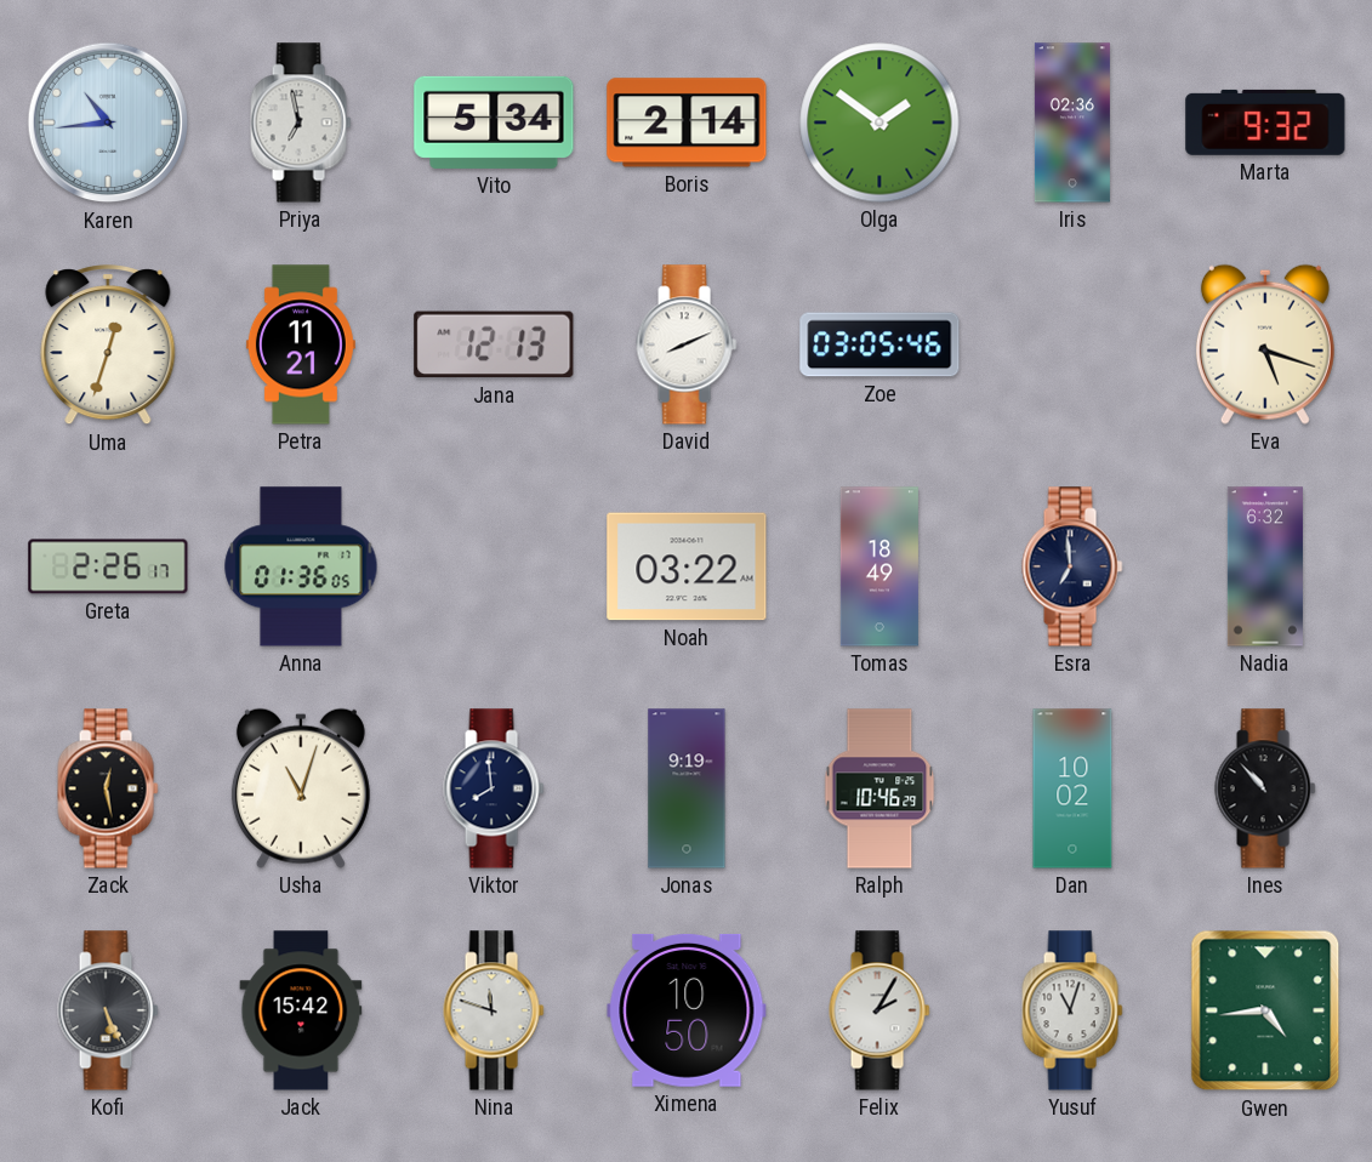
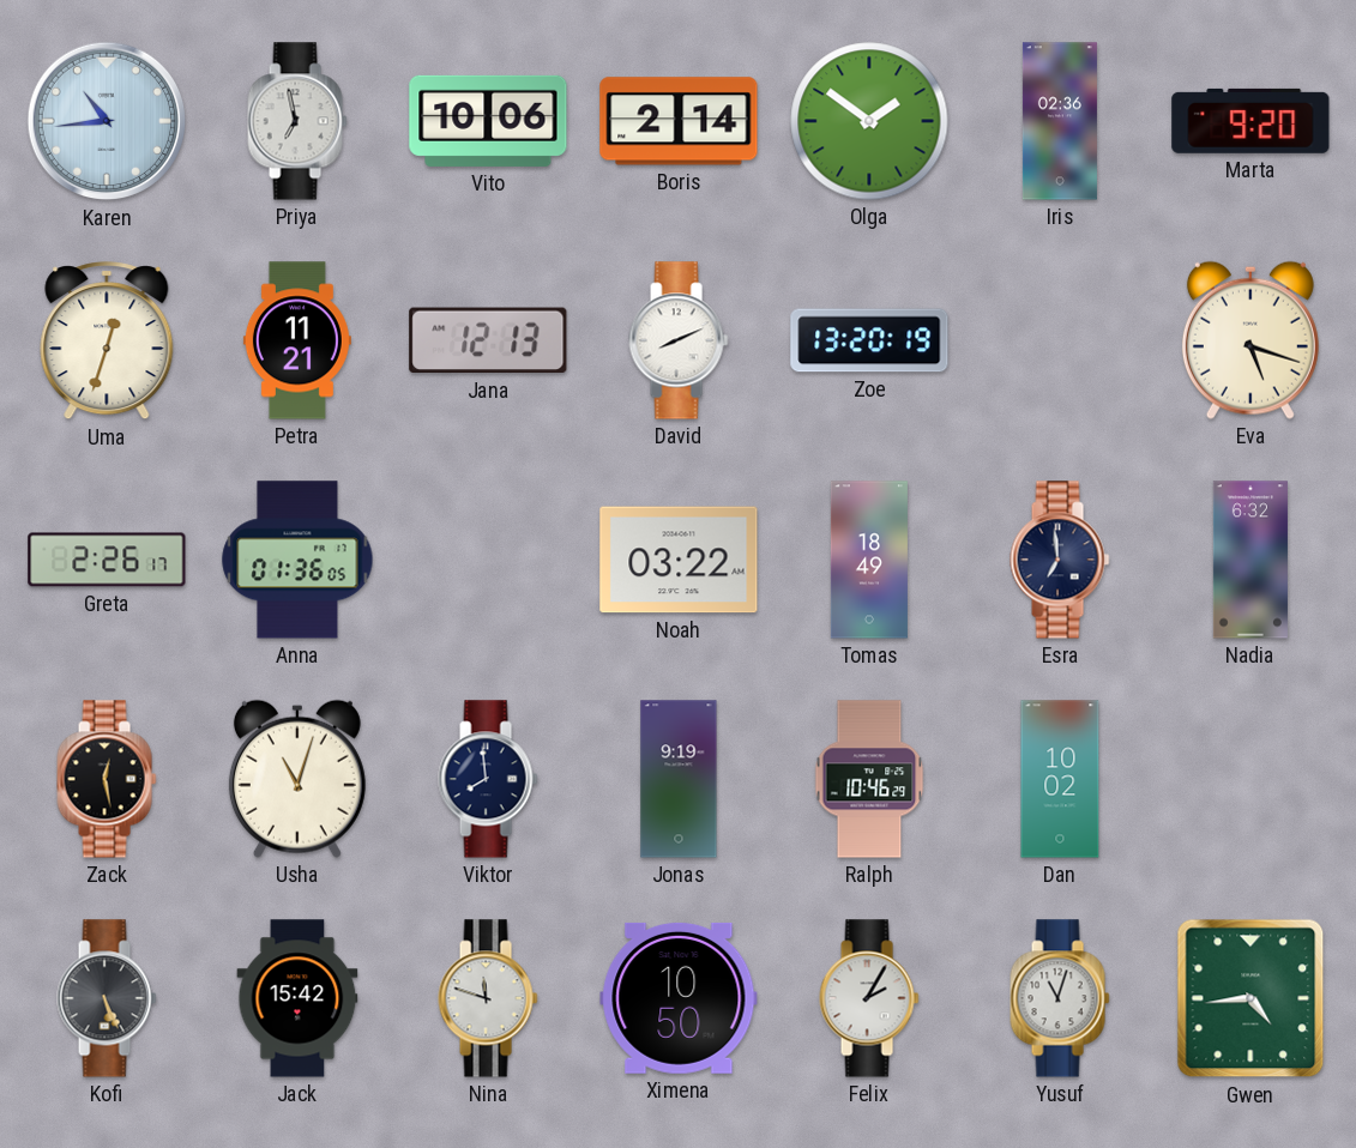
Vito: 5:34 -> 10:06 (488, 121)
Marta: 9:32 -> 9:20 (1250, 121)
Zoe: 03:05 -> 13:20 (869, 340)
Ines: 10:53 -> none (1265, 788)
